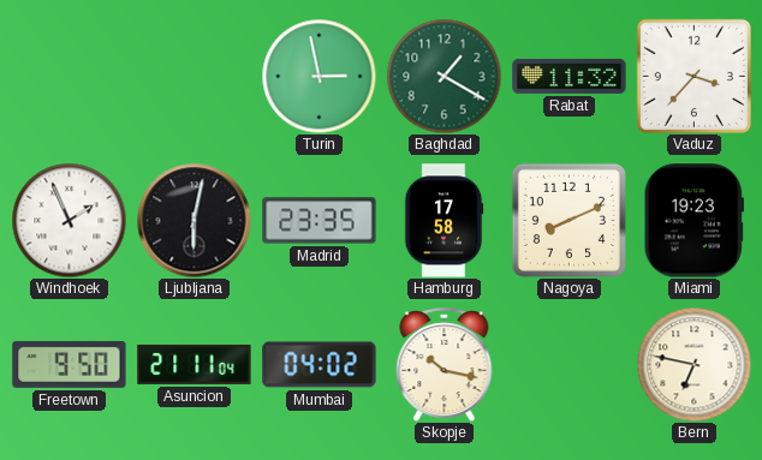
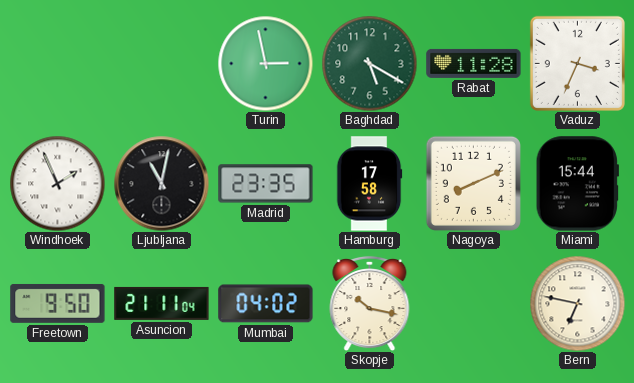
Baghdad: 1:20 -> 5:20 (369, 63)
Rabat: 11:32 -> 11:28 (474, 63)
Vaduz: 3:37 -> 3:34 (577, 63)
Ljubljana: 6:02 -> 11:02 (161, 183)
Miami: 19:23 -> 15:44 (577, 184)
